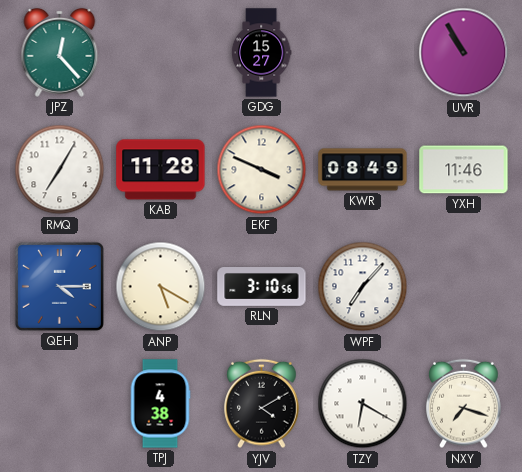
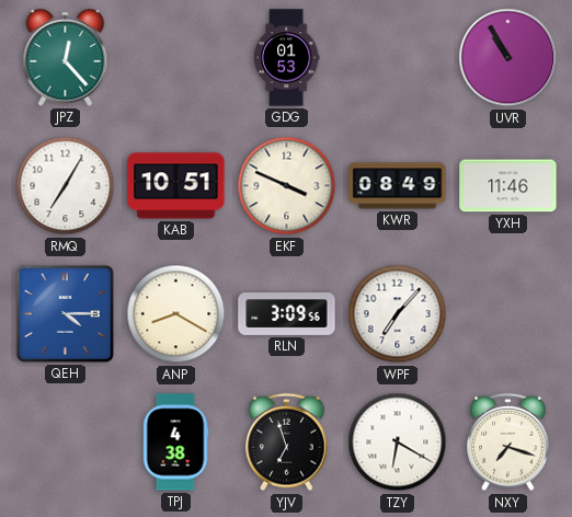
GDG: 15:27 -> 01:53 (286, 58)
KAB: 11:28 -> 10:51 (176, 186)
ANP: 5:20 -> 8:20 (176, 314)
RLN: 3:10 -> 3:09 (287, 314)
YJV: 4:10 -> 6:57 (287, 443)
